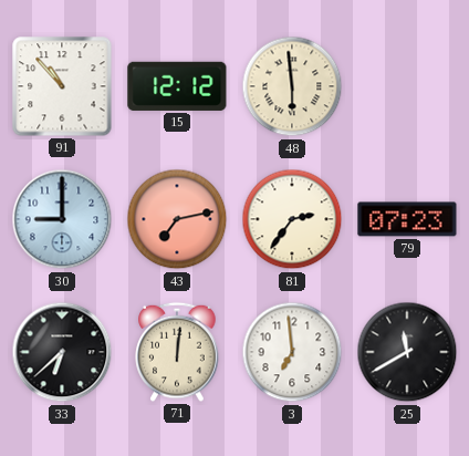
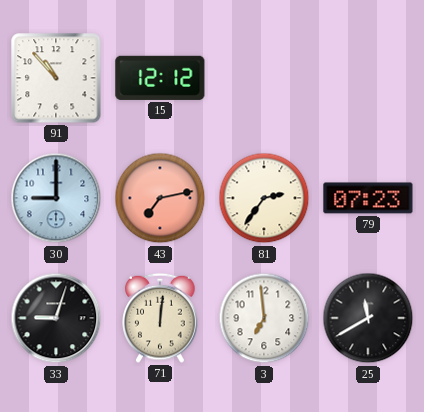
48: 5:59 -> none (292, 86)
33: 6:38 -> 9:03 (56, 318)
